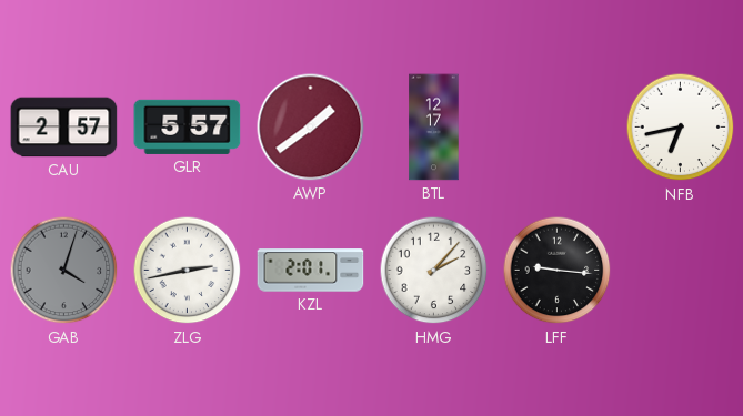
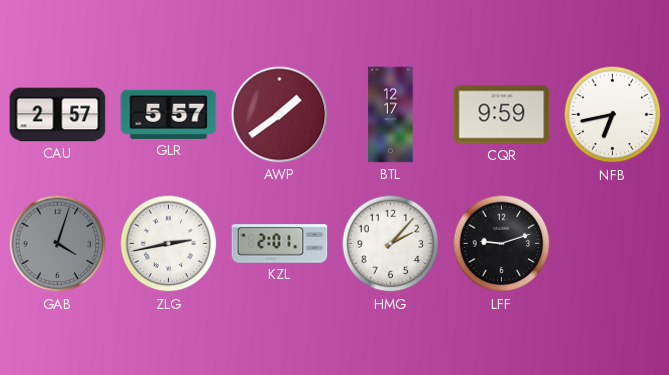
CQR: none -> 9:59 (502, 115)
LFF: 9:16 -> 9:12 (502, 244)
